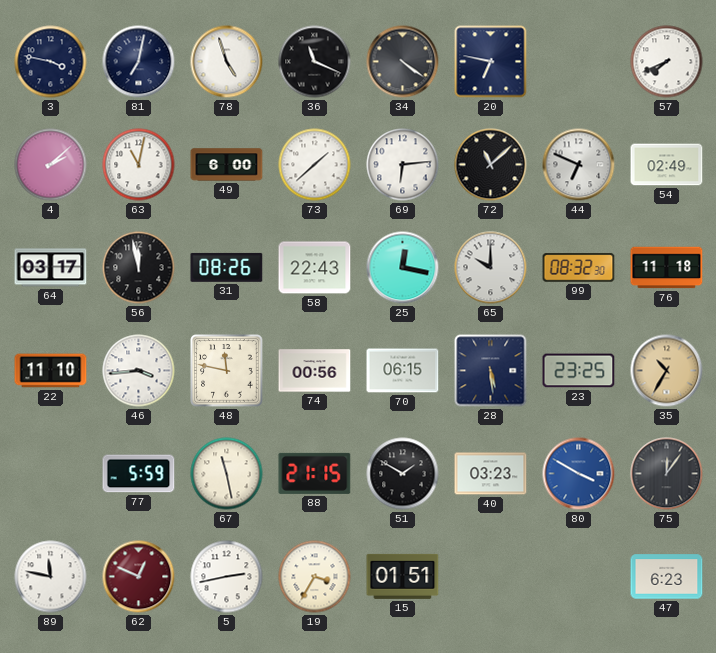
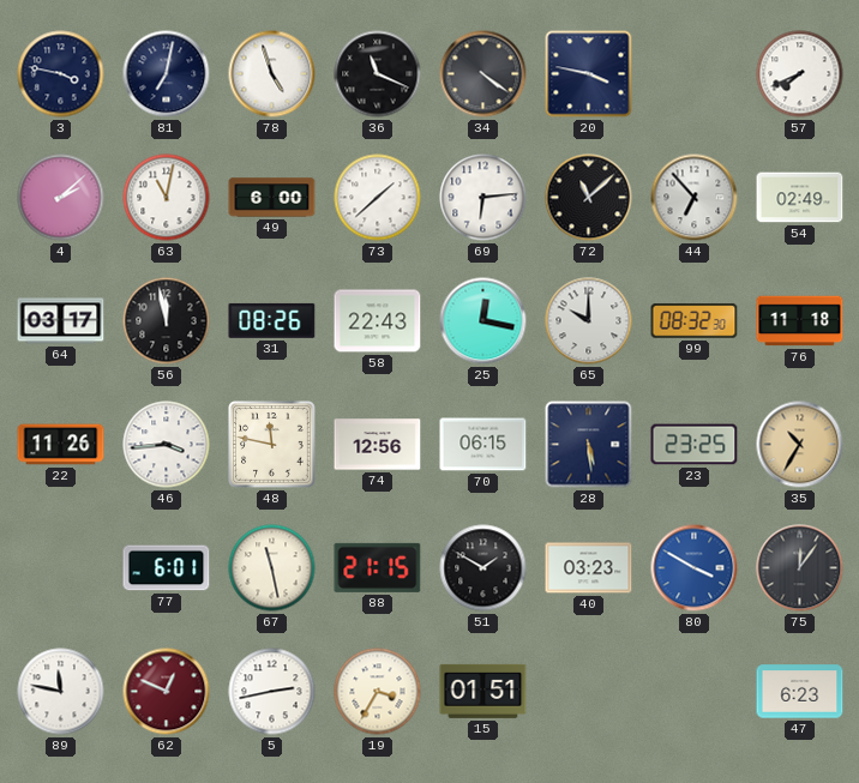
20: 6:47 -> 3:47 (589, 74)
44: 6:49 -> 6:53 (695, 198)
22: 11:10 -> 11:26 (61, 445)
74: 00:56 -> 12:56 (378, 445)
77: 5:59 -> 6:01 (167, 568)
